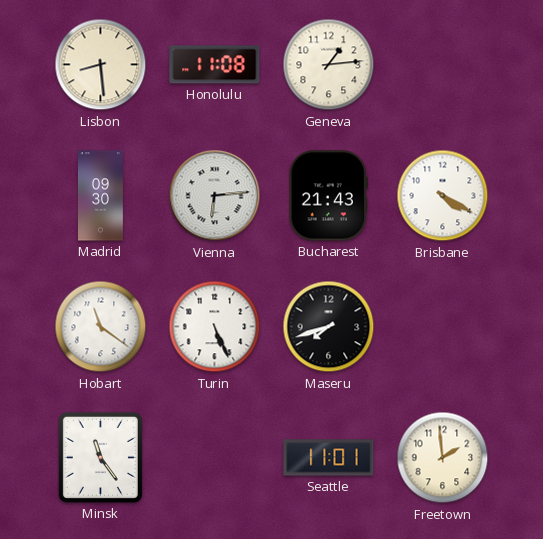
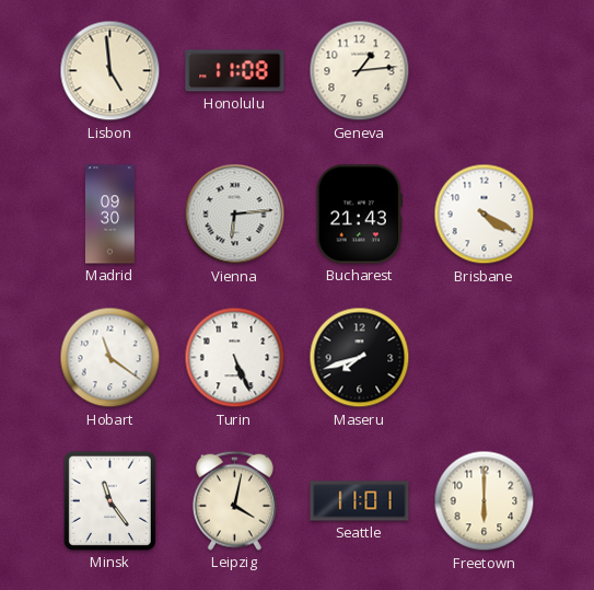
Lisbon: 8:29 -> 4:59 (110, 71)
Leipzig: none -> 4:02 (234, 500)
Freetown: 1:59 -> 6:00 (485, 501)
